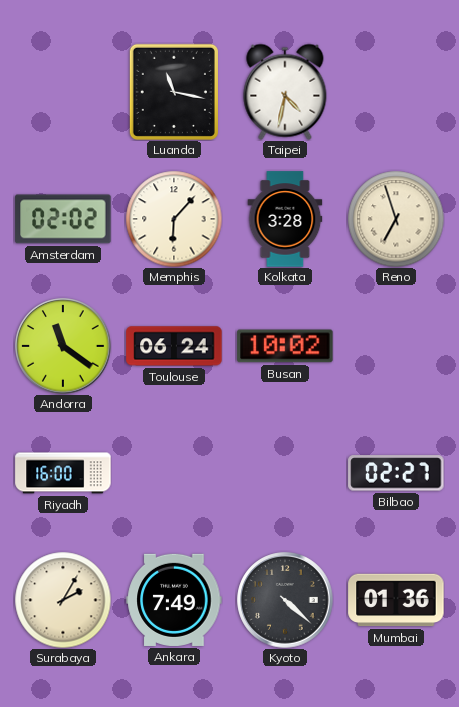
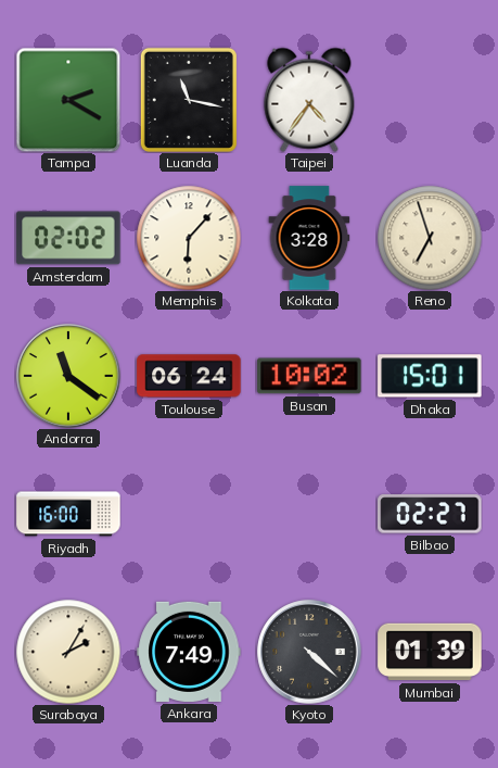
Tampa: none -> 2:20 (68, 100)
Taipei: 4:32 -> 4:36 (309, 100)
Dhaka: none -> 15:01 (430, 376)
Mumbai: 01:36 -> 01:39 (430, 652)
